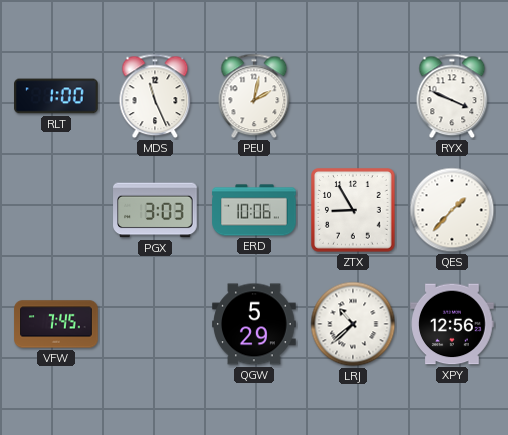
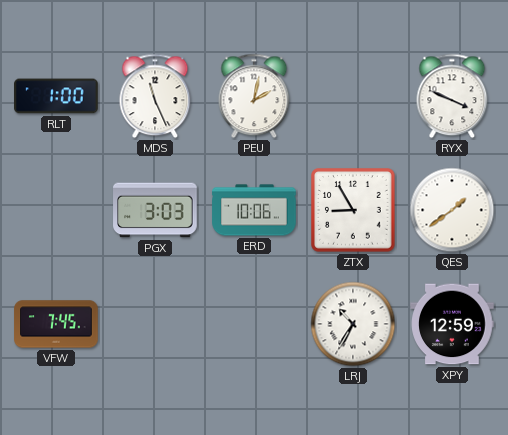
QES: 1:37 -> 1:39 (452, 210)
QGW: 5:29 -> none (254, 324)
LRJ: 10:38 -> 10:35 (353, 324)
XPY: 12:56 -> 12:59 (452, 324)
